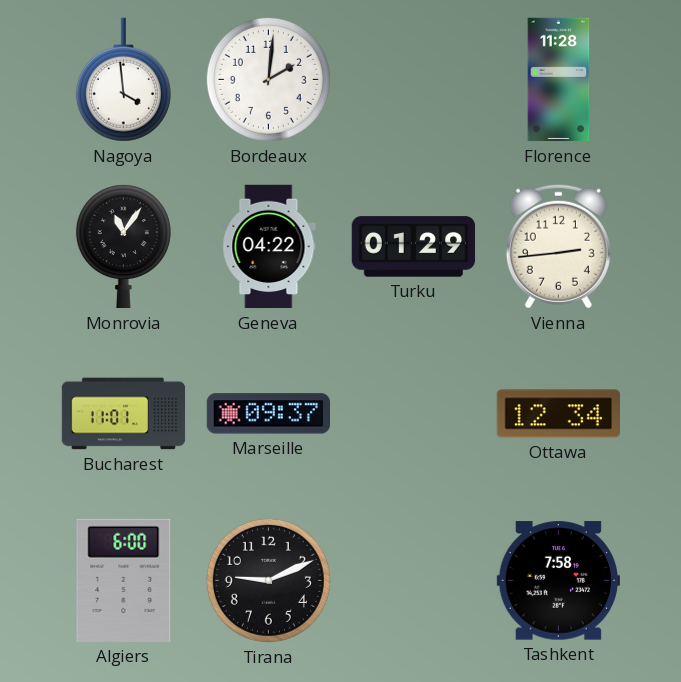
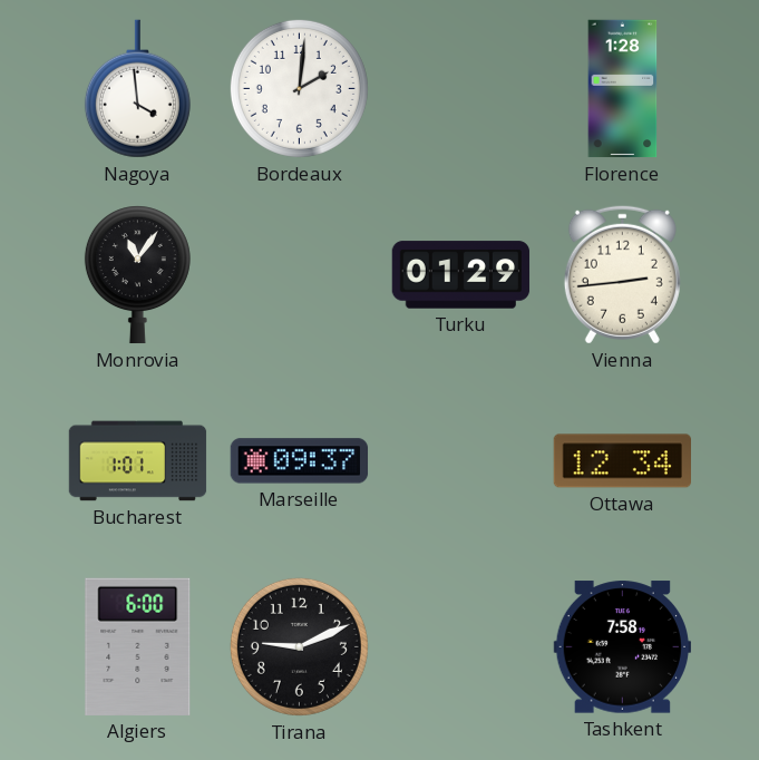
Florence: 11:28 -> 1:28 (623, 89)
Geneva: 04:22 -> none (269, 247)
Bucharest: 11:01 -> 1:01 (138, 461)
